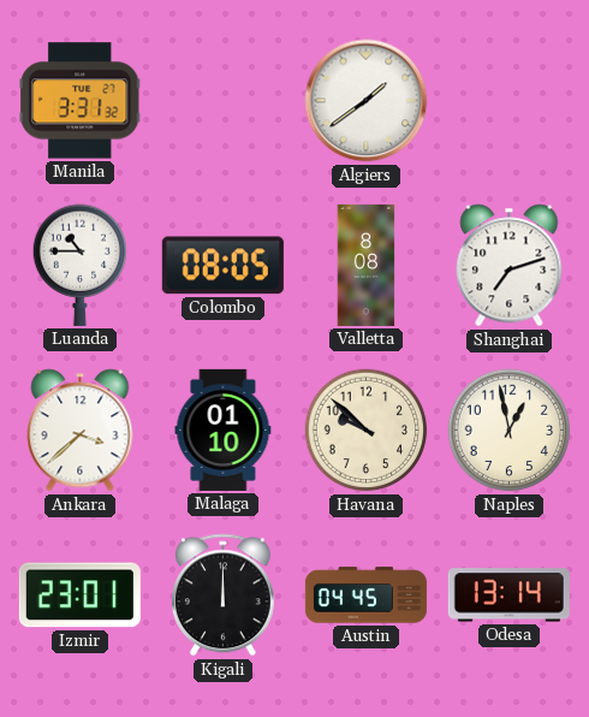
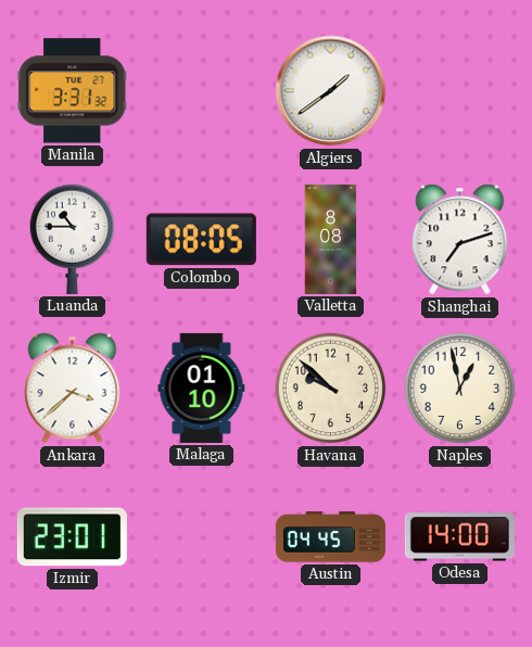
Kigali: 12:00 -> none (222, 595)
Odesa: 13:14 -> 14:00 (459, 537)
